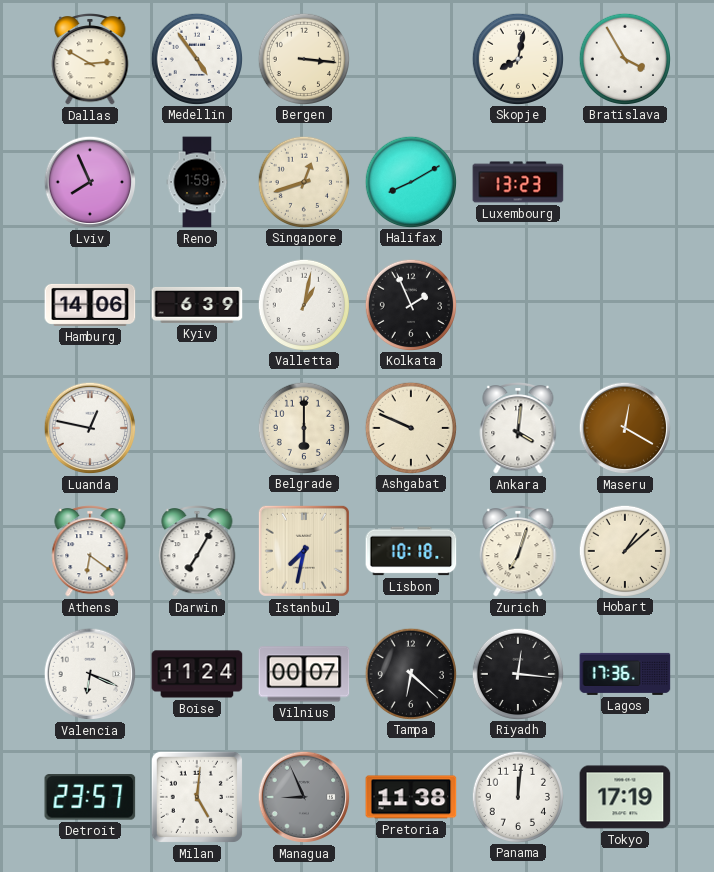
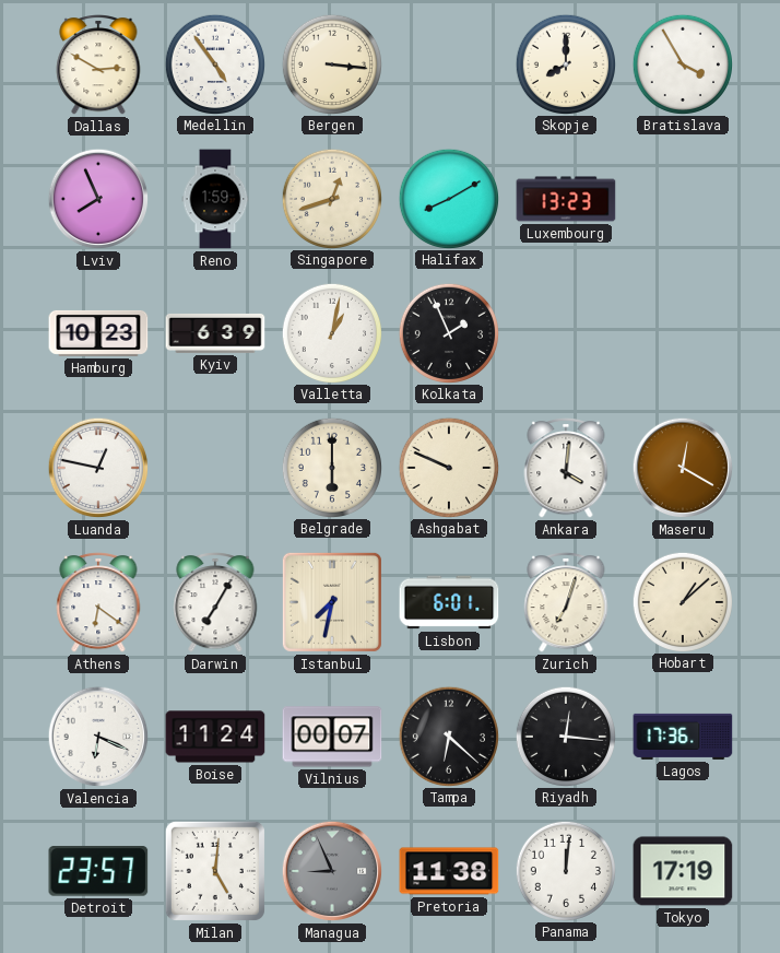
Skopje: 8:02 -> 8:00 (565, 63)
Hamburg: 14:06 -> 10:23 (98, 333)
Lisbon: 10:18 -> 6:01 (449, 602)
